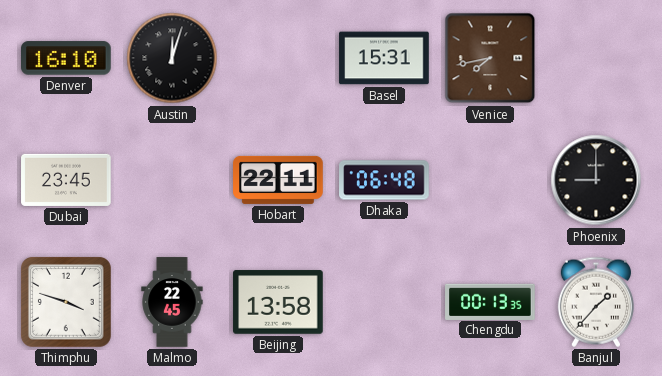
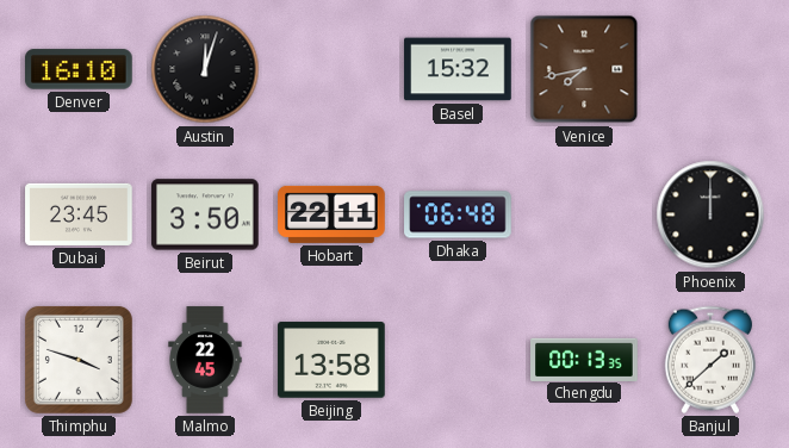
Basel: 15:31 -> 15:32 (458, 69)
Beirut: none -> 3:50 (205, 214)
Phoenix: 9:00 -> 12:00 (710, 214)
Banjul: 1:37 -> 1:38 (709, 360)
